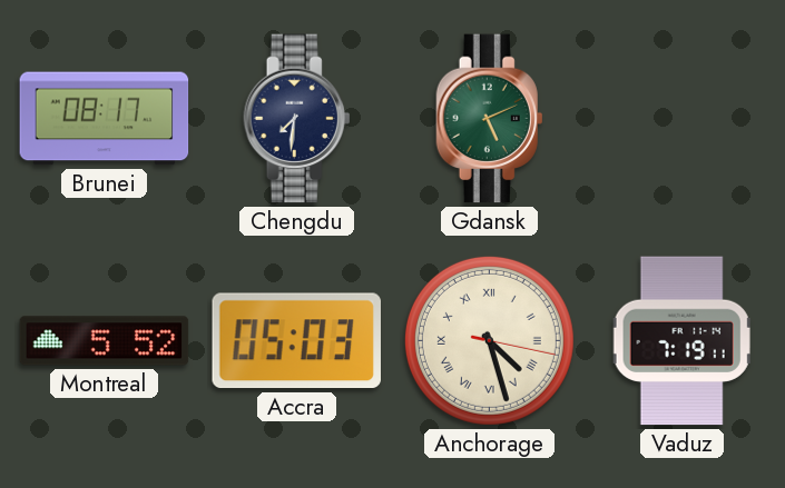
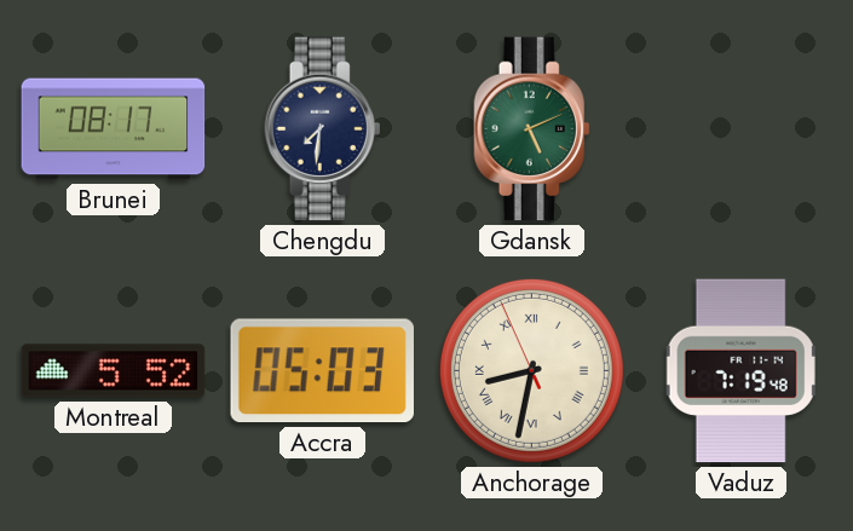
Anchorage: 4:27 -> 8:31 (531, 370)
Vaduz: 7:19:11 -> 7:19:48 (740, 371)
